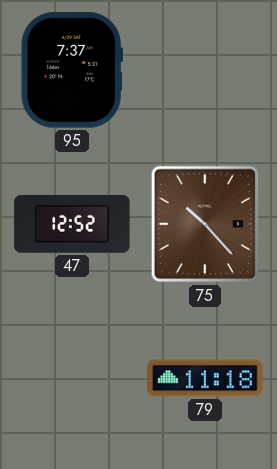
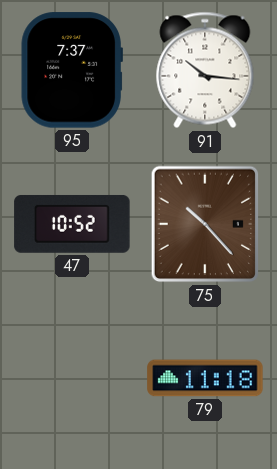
91: none -> 10:16 (205, 70)
47: 12:52 -> 10:52 (72, 224)
